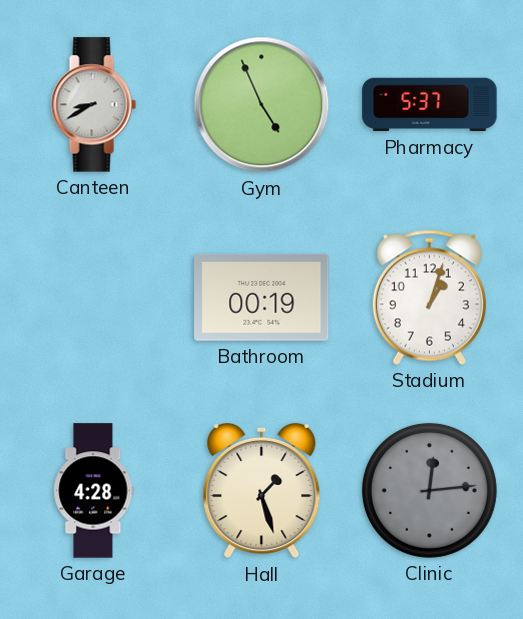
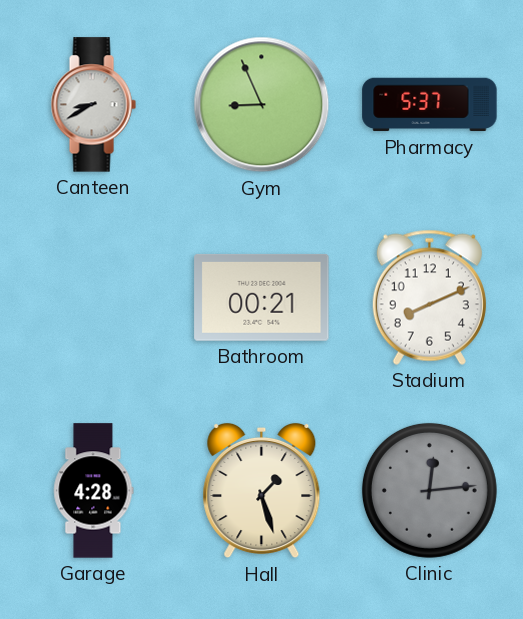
Gym: 4:56 -> 8:56 (262, 105)
Bathroom: 00:19 -> 00:21 (262, 297)
Stadium: 1:03 -> 8:11 (429, 297)
